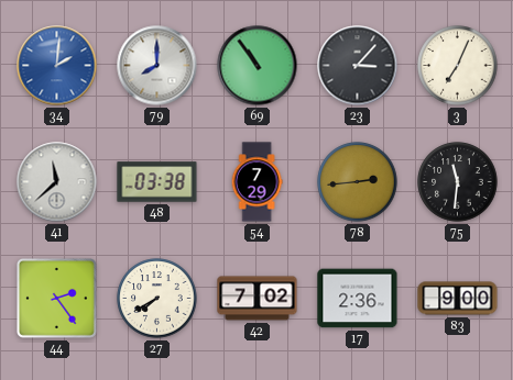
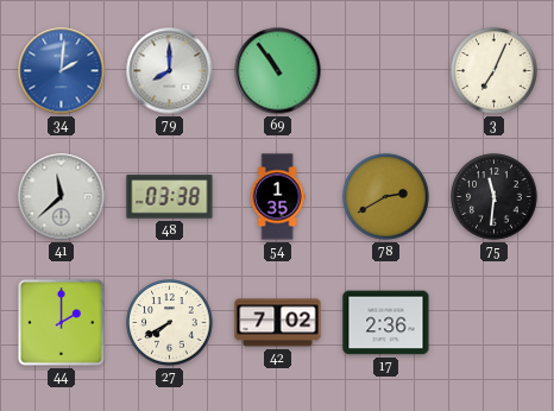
23: 3:07 -> none (358, 66)
54: 7:29 -> 1:35 (277, 197)
78: 2:44 -> 2:40 (386, 197)
44: 2:24 -> 2:00 (61, 322)
83: 9:00 -> none (458, 299)
